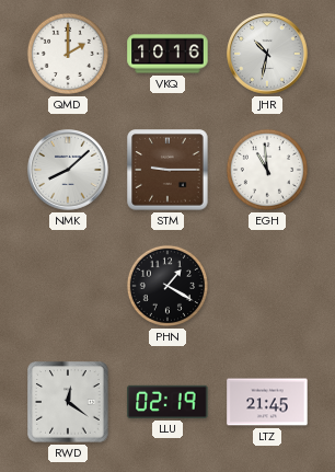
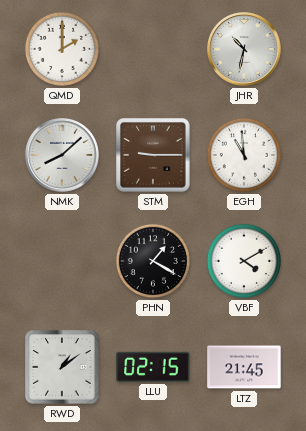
VKQ: 10:16 -> none (168, 54)
VBF: none -> 4:10 (244, 261)
RWD: 12:21 -> 1:09 (62, 367)
LLU: 02:19 -> 02:15 (153, 367)
